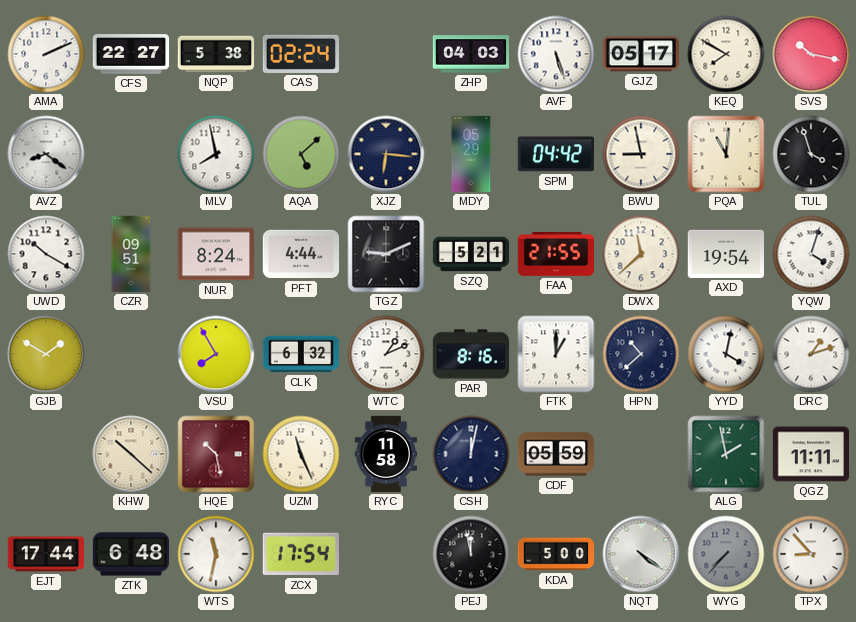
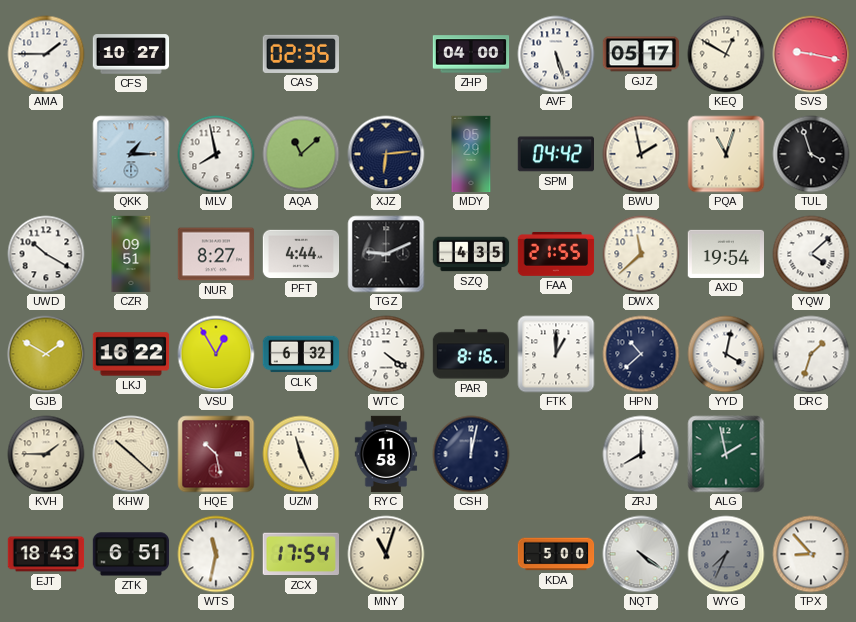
AMA: 2:11 -> 1:45 (46, 54)
CFS: 22:27 -> 10:27 (131, 54)
NQP: 5:38 -> none (216, 54)
CAS: 02:24 -> 02:35 (300, 54)
ZHP: 04:03 -> 04:00 (471, 54)
KEQ: 7:50 -> 12:50 (726, 54)
SVS: 10:17 -> 9:17 (811, 54)
AVZ: 8:21 -> none (46, 154)
QKK: none -> 1:15 (131, 154)
AQA: 5:08 -> 11:08 (301, 154)
XJZ: 6:16 -> 6:14 (386, 154)
BWU: 8:58 -> 1:58 (641, 154)
PQA: 11:01 -> 11:03 (726, 154)
NUR: 8:24 -> 8:27 (216, 254)
SZQ: 5:21 -> 4:35 (471, 254)
YQW: 4:03 -> 4:08 (811, 254)
LKJ: none -> 16:22 (131, 354)
VSU: 7:55 -> 12:55 (216, 354)
WTC: 1:11 -> 4:21 (386, 354)
DRC: 1:12 -> 1:33 (811, 354)
KVH: none -> 1:45 (46, 454)
CDF: 05:59 -> none (556, 454)
ZRJ: none -> 8:00 (641, 454)
QGZ: 11:11 -> none (811, 454)
EJT: 17:44 -> 18:43 (46, 554)
ZTK: 6:48 -> 6:51 (131, 554)
MNY: none -> 11:03 (386, 554)
PEJ: 11:58 -> none (471, 554)
WYG: 7:37 -> 7:34 (726, 554)
